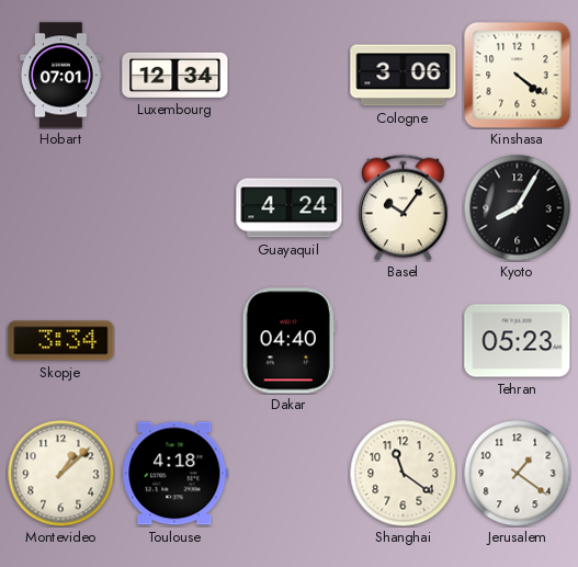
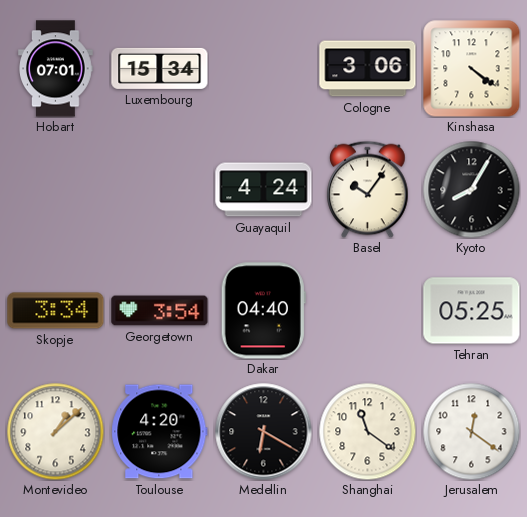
Luxembourg: 12:34 -> 15:34 (160, 68)
Georgetown: none -> 3:54 (160, 311)
Tehran: 05:23 -> 05:25 (472, 311)
Toulouse: 4:18 -> 4:20 (160, 432)
Medellin: none -> 6:20 (264, 432)
Jerusalem: 1:21 -> 12:21 (471, 431)
